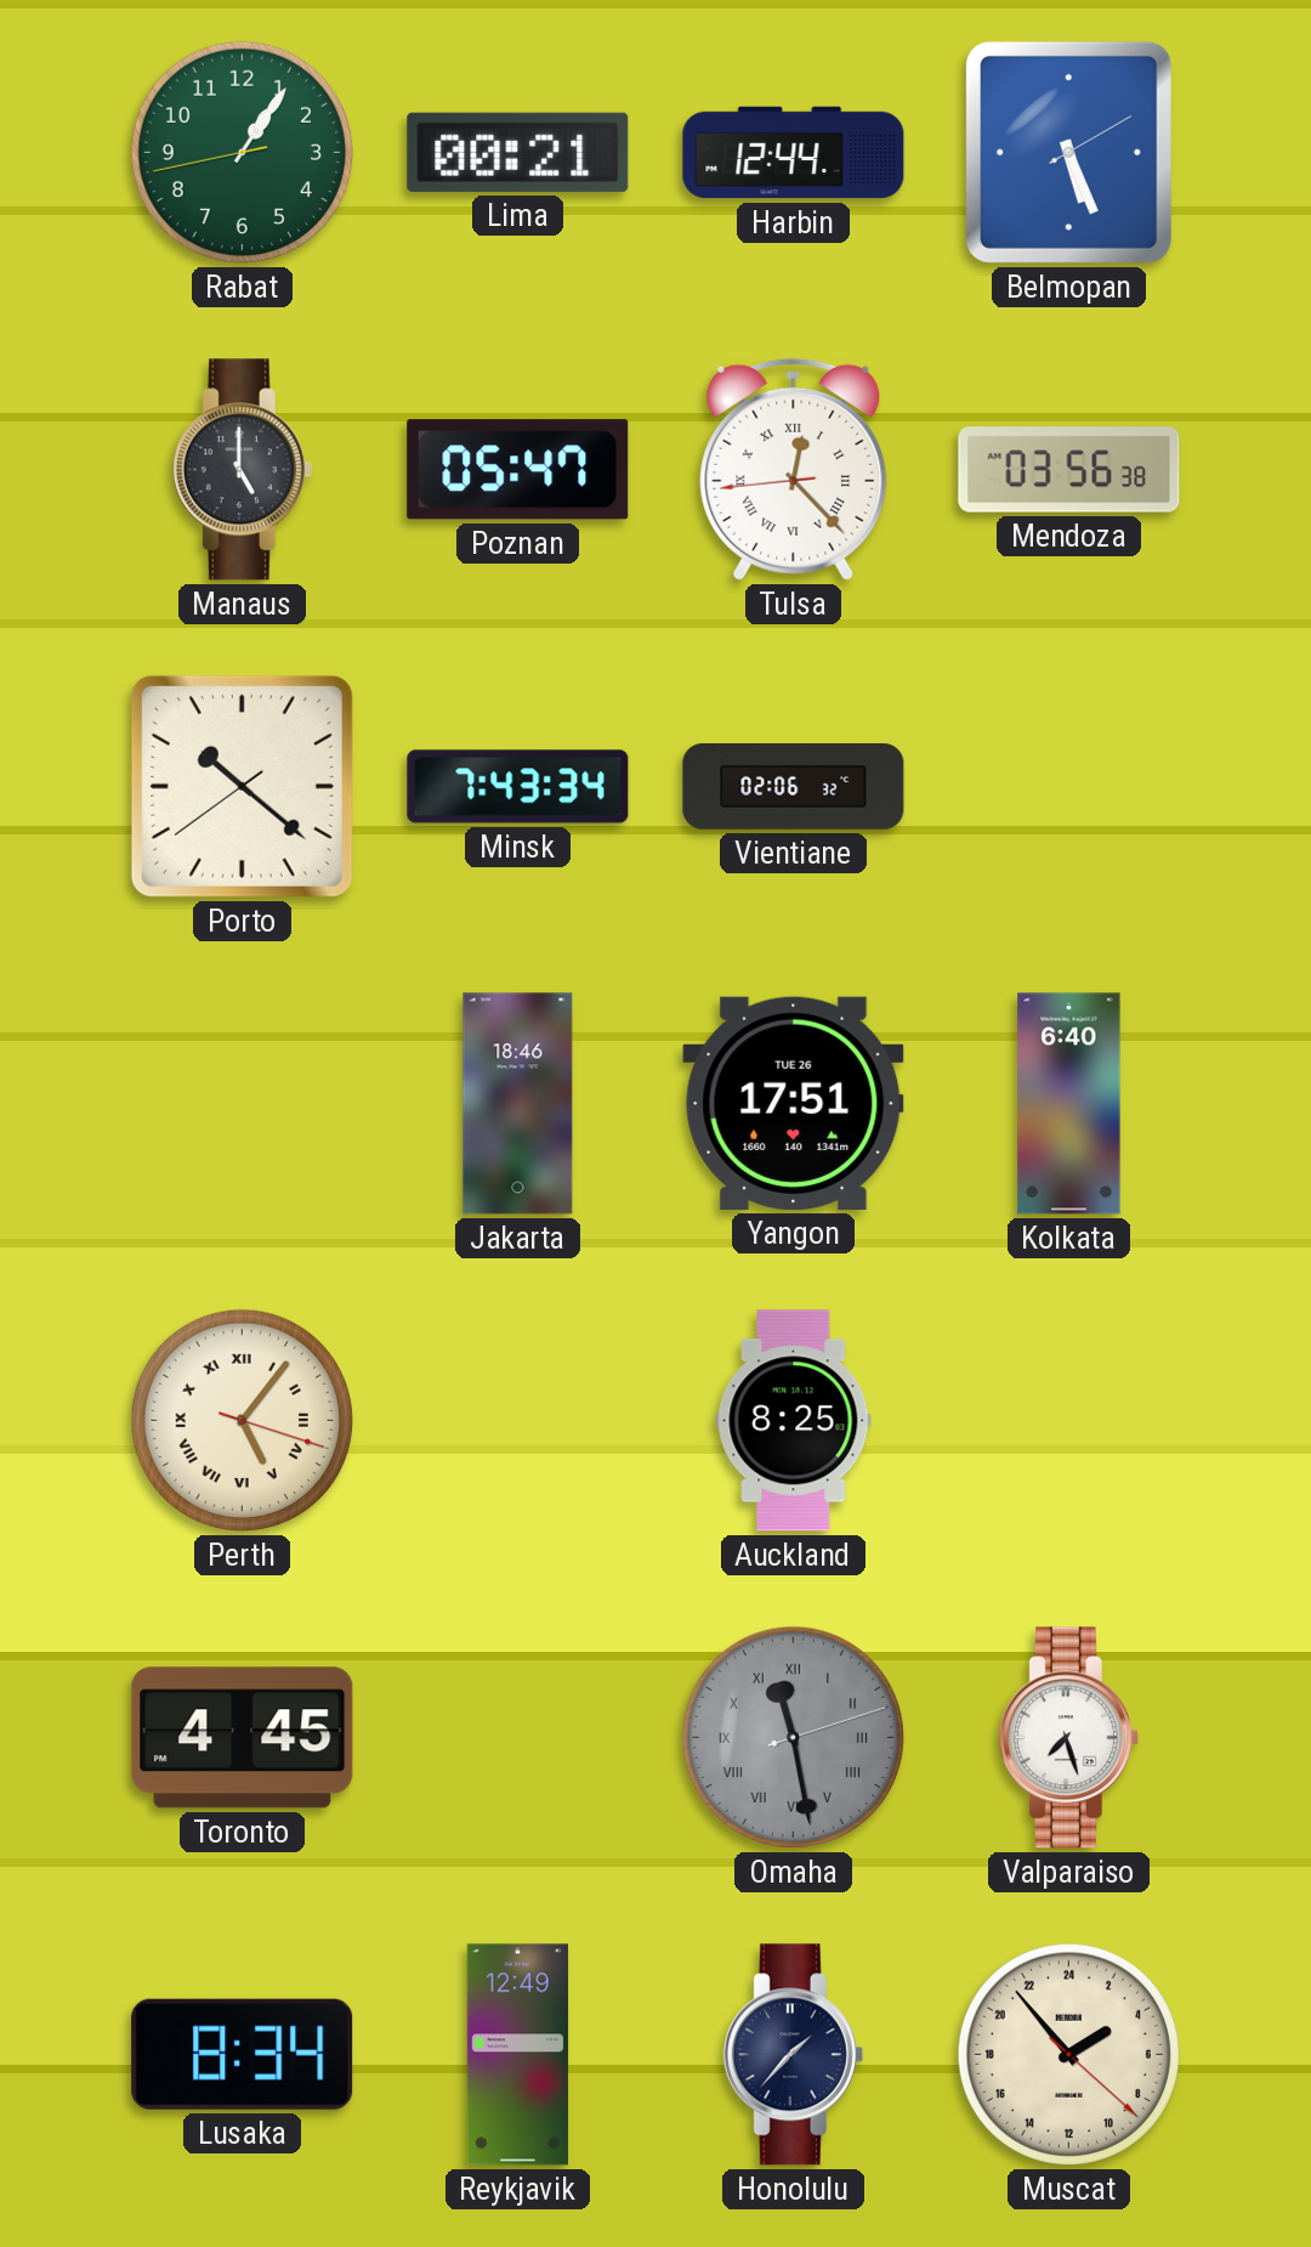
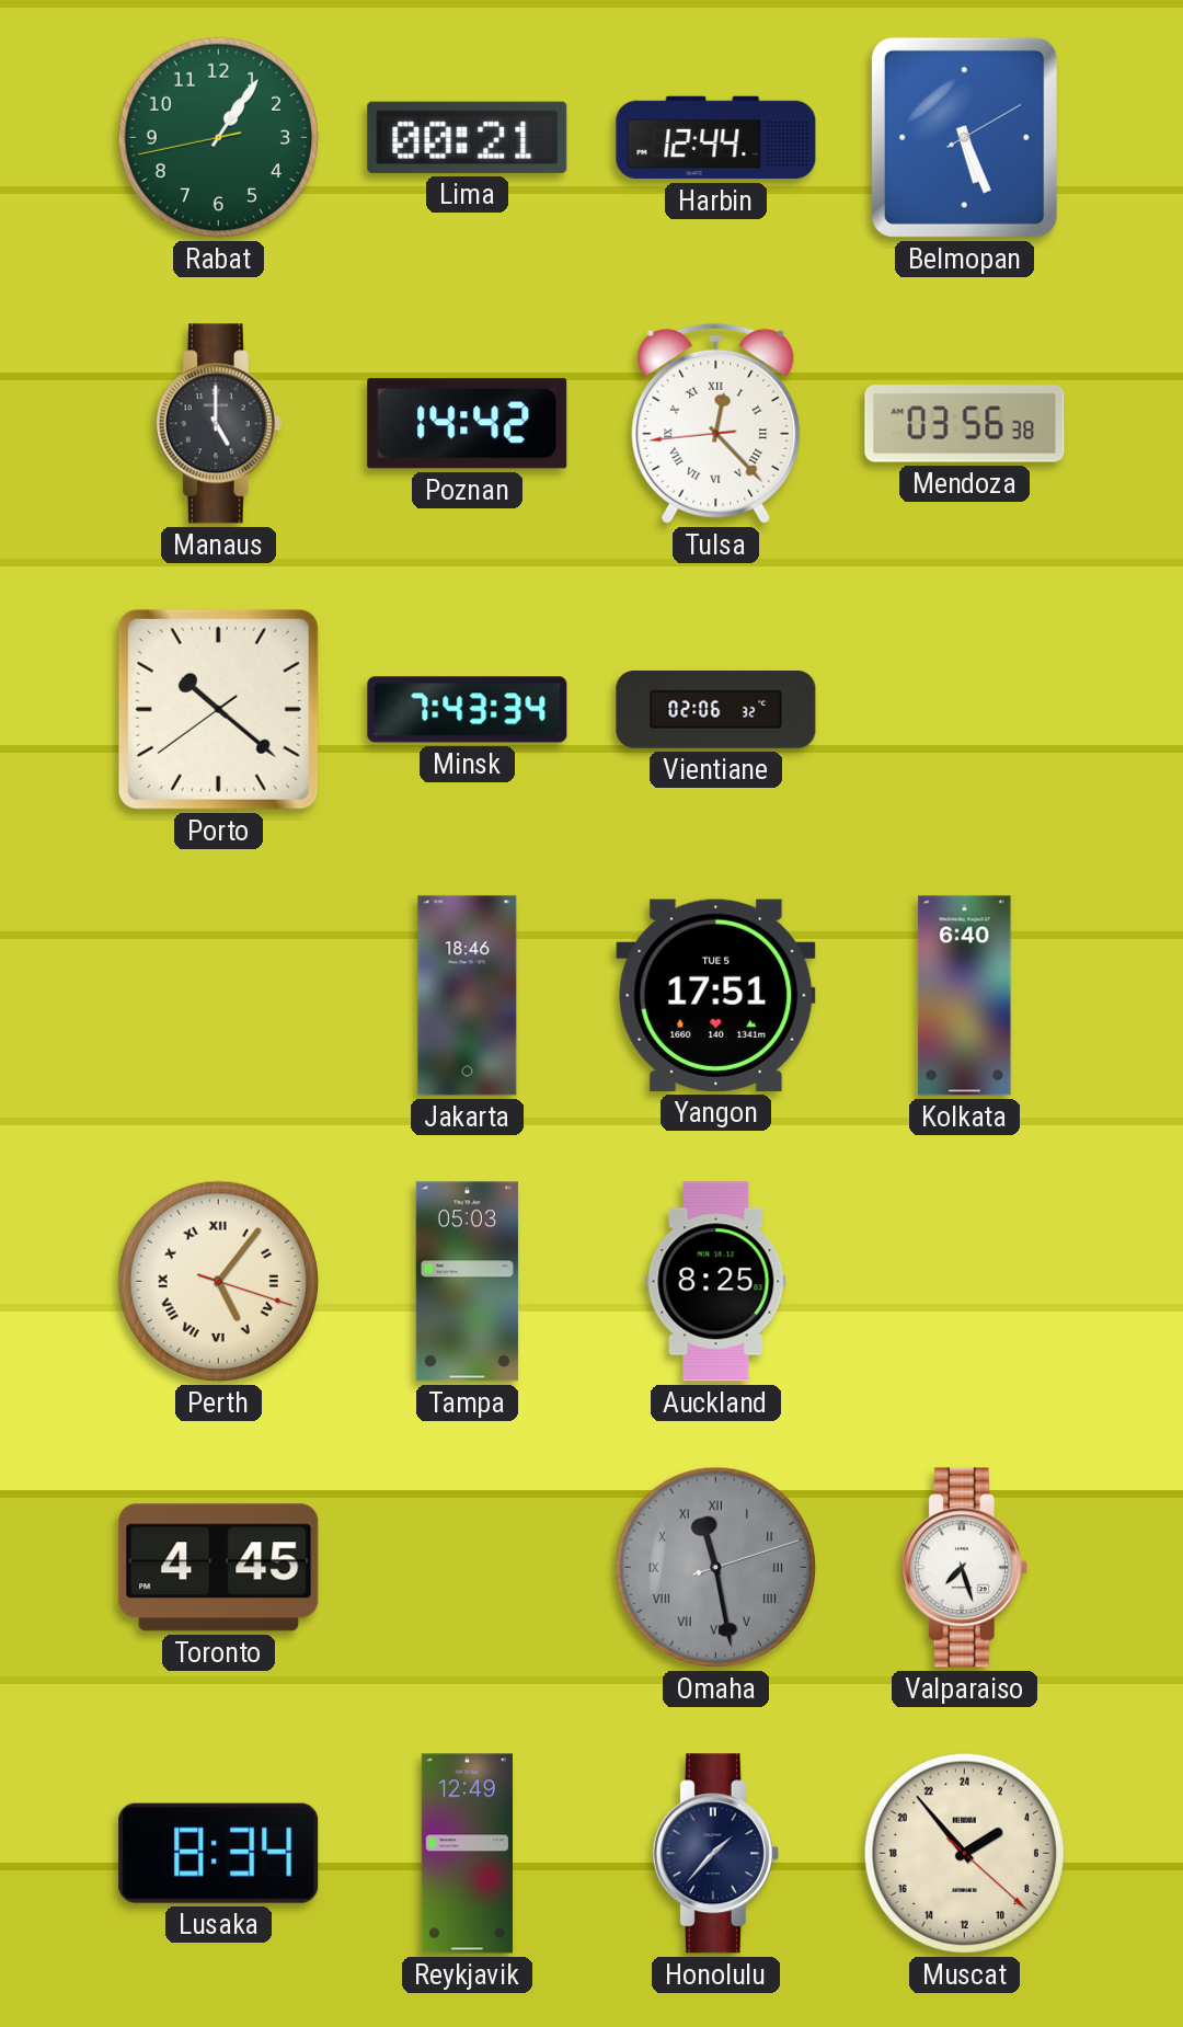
Poznan: 05:47 -> 14:42 (468, 424)
Yangon date: TUE 26 -> TUE 5 (716, 995)
Tampa: none -> 05:03 (467, 1282)
